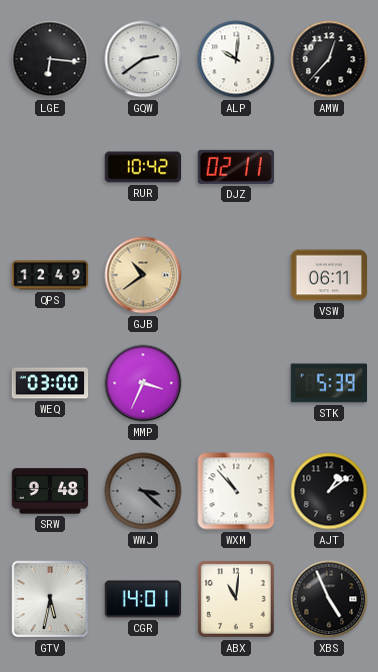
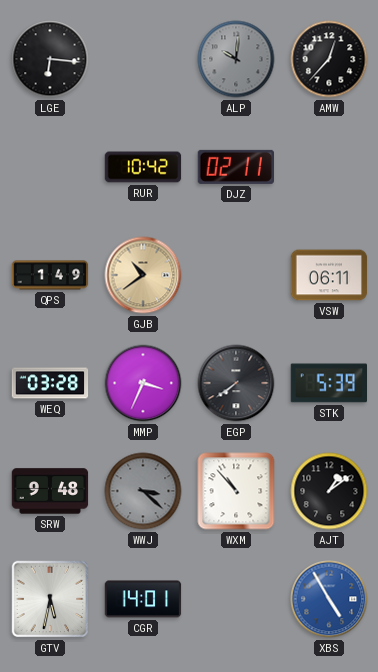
GQW: 2:39 -> none (143, 59)
ALP dial: white -> grey (236, 59)
QPS: 12:49 -> 1:49 (50, 275)
WEQ: 03:00 -> 03:28 (50, 383)
EGP: none -> 7:39 (236, 383)
ABX: 11:01 -> none (236, 599)
XBS: 4:56 -> 4:55 (329, 599)
XBS dial: black -> blue (329, 599)
